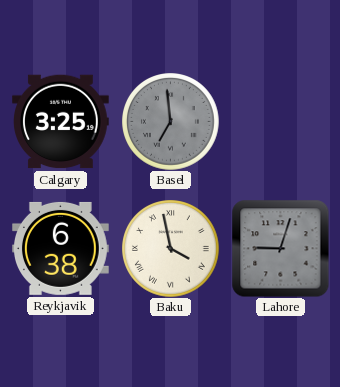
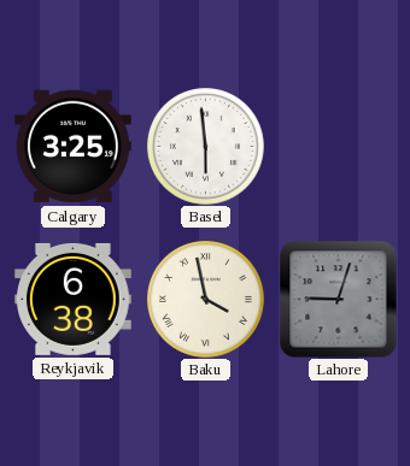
Basel: 6:59 -> 5:59 (206, 147)
Basel dial: grey -> white (206, 147)
